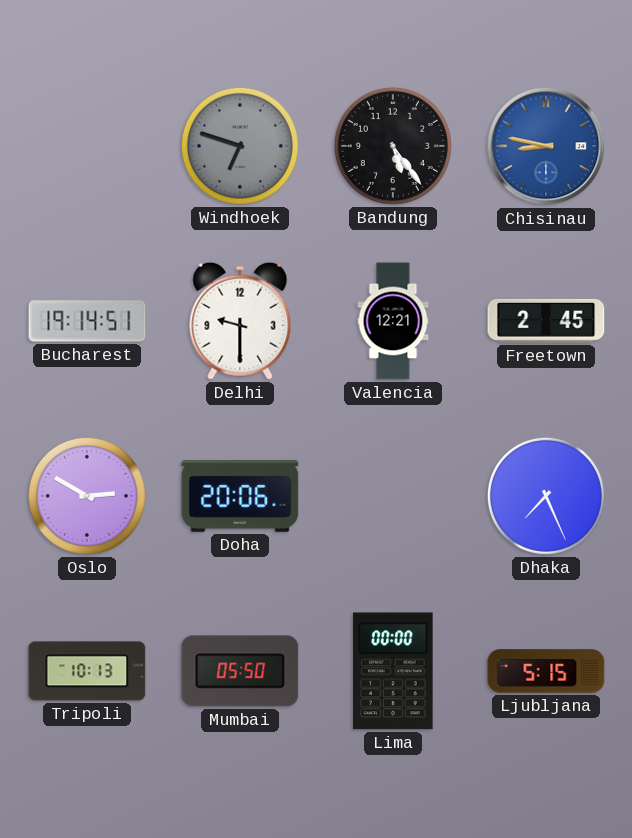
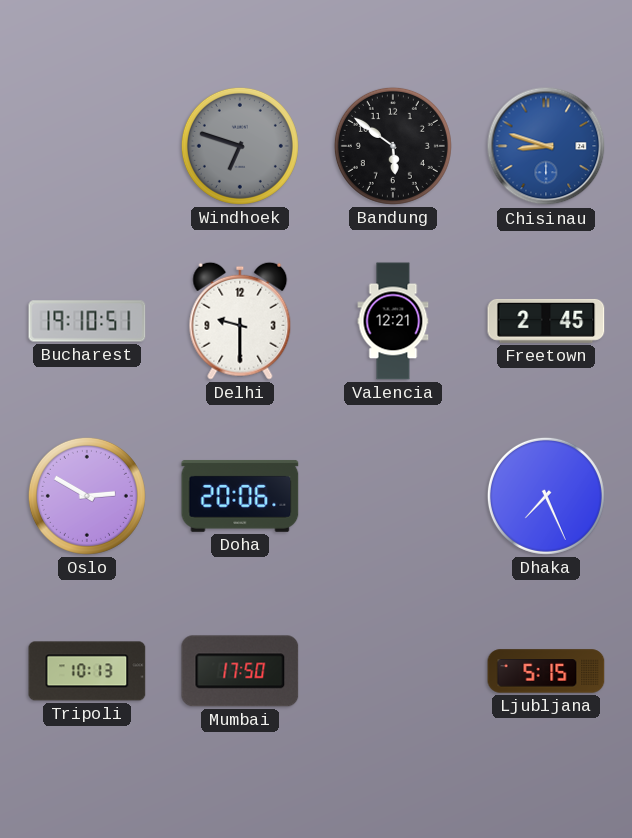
Bandung: 5:24 -> 5:51 (393, 146)
Chisinau: 8:47 -> 8:48 (546, 146)
Bucharest: 19:14 -> 19:10 (87, 321)
Mumbai: 05:50 -> 17:50 (240, 671)
Lima: 00:00 -> none (393, 671)
